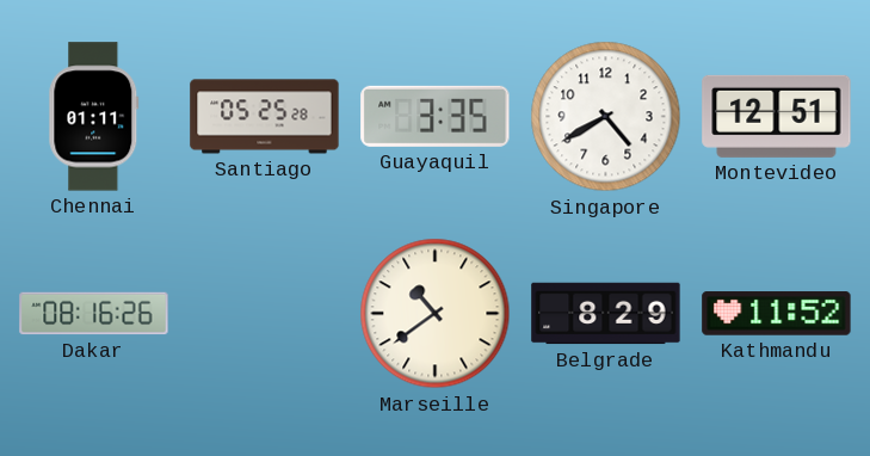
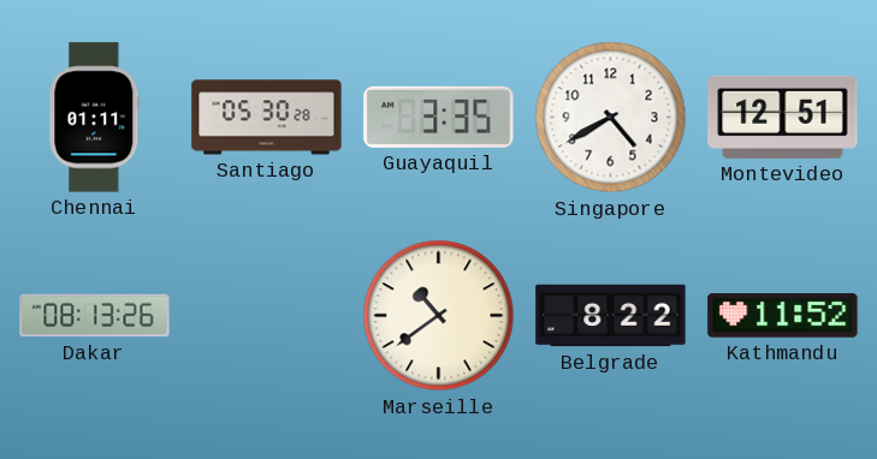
Santiago: 05:25 -> 05:30 (267, 118)
Dakar: 08:16 -> 08:13 (95, 316)
Belgrade: 8:29 -> 8:22 (611, 316)
